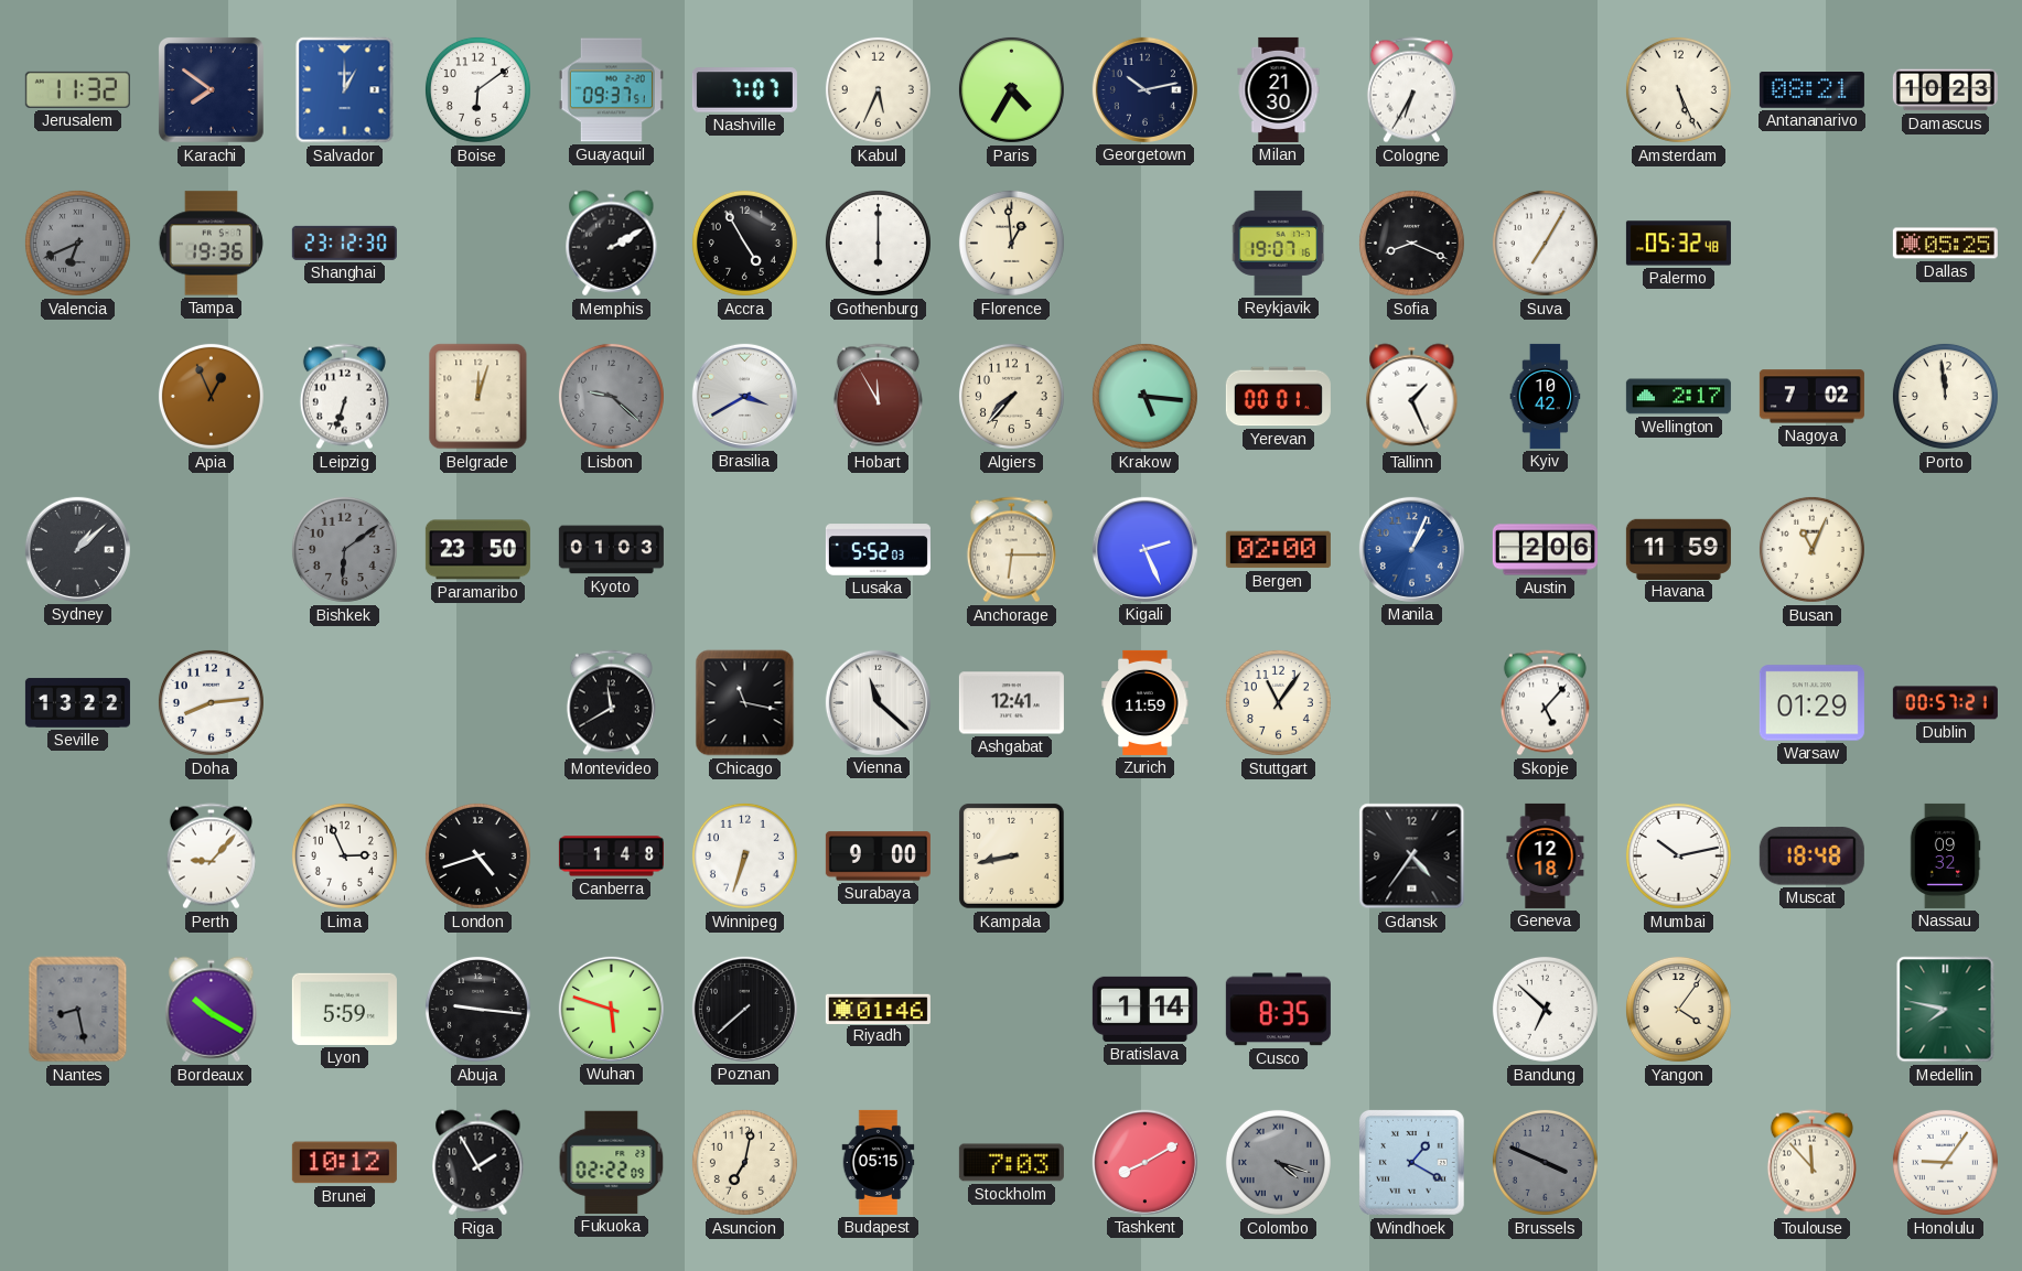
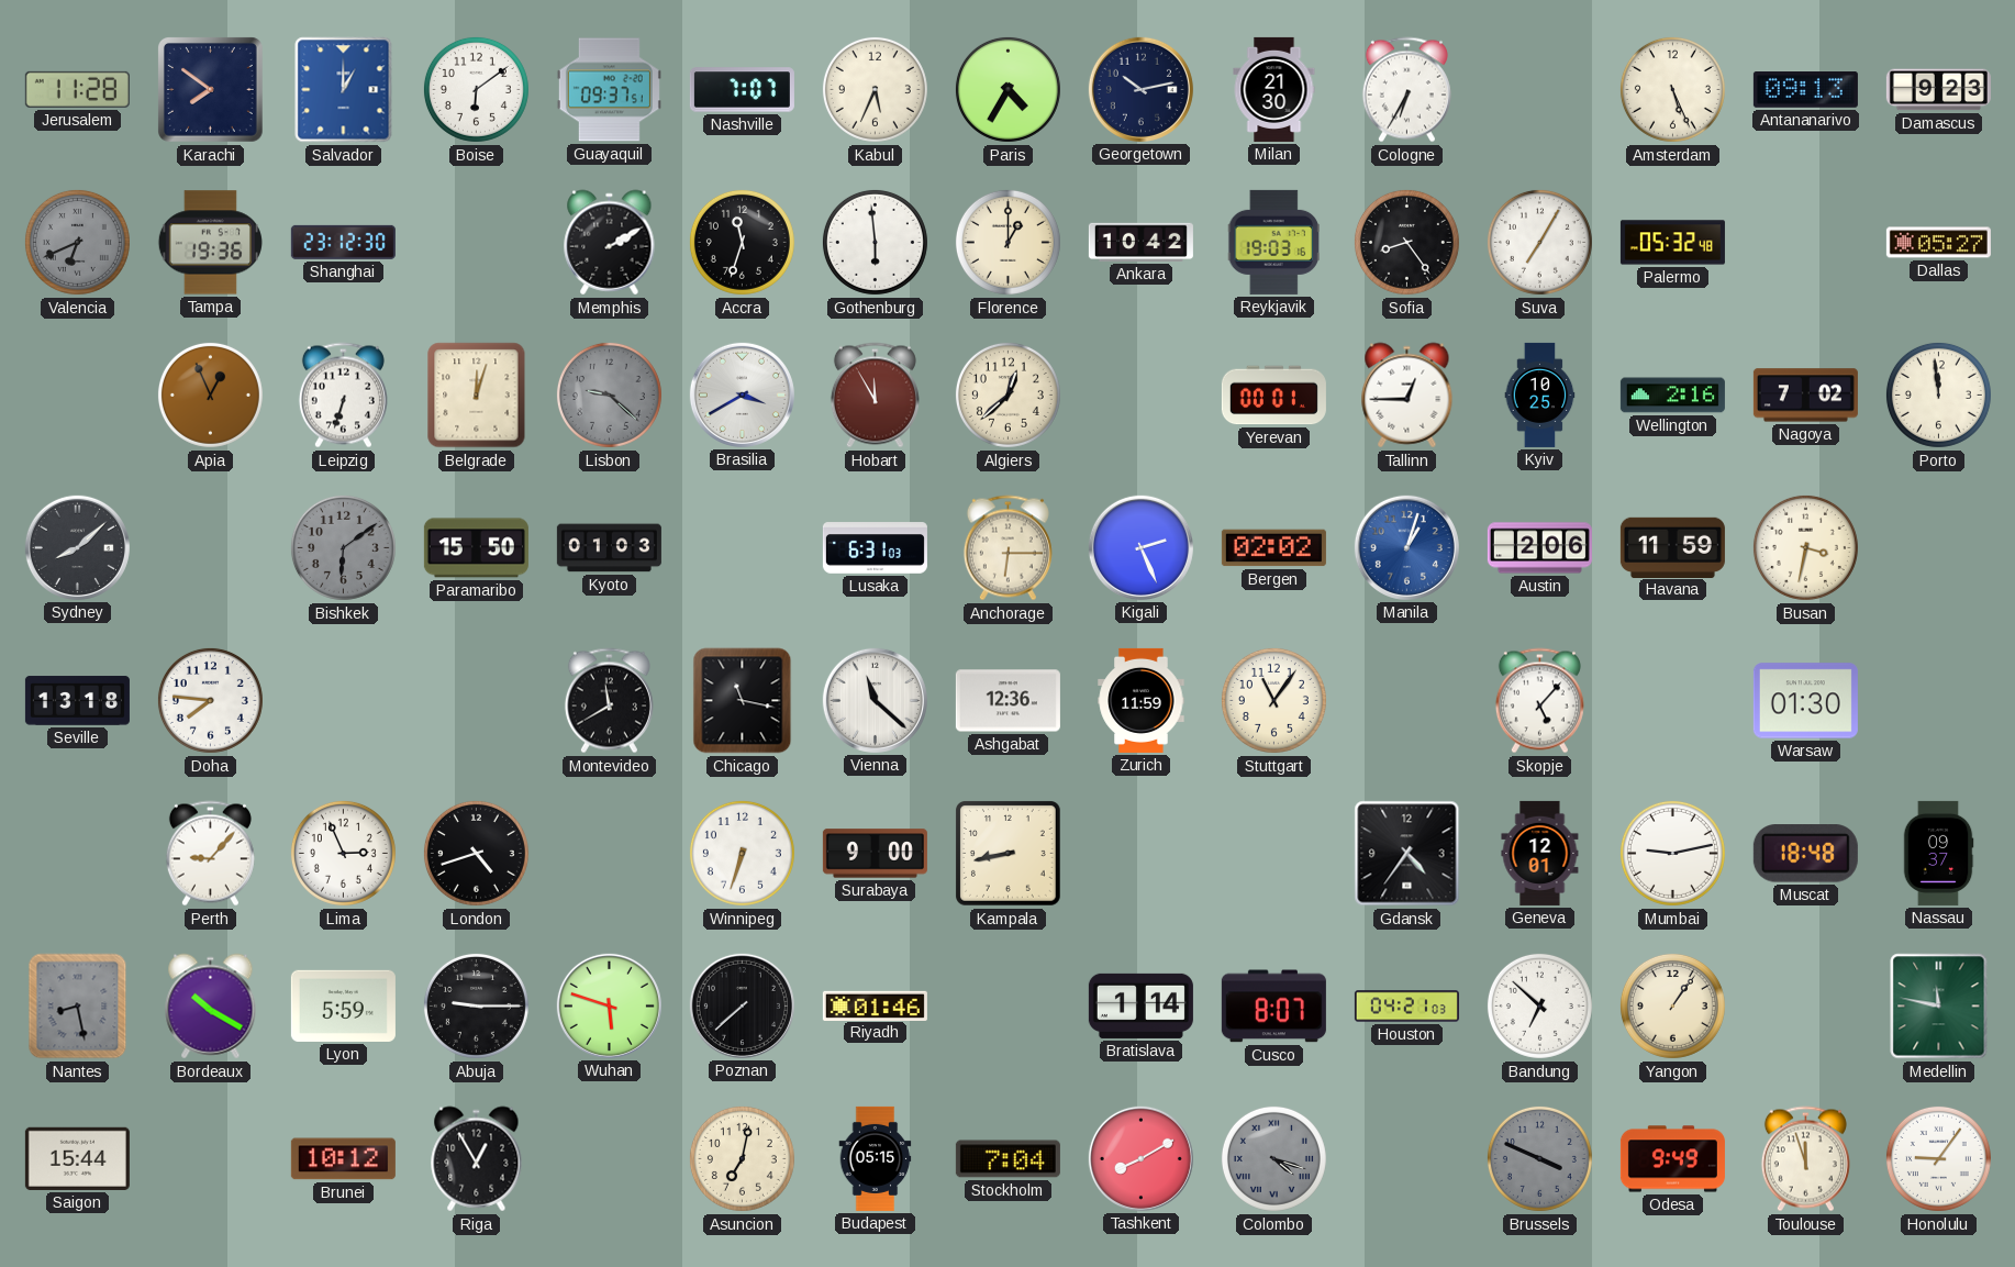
Jerusalem: 11:32 -> 11:28 (77, 89)
Antananarivo: 08:21 -> 09:13 (1805, 90)
Damascus: 10:23 -> 9:23 (1938, 90)
Accra: 4:55 -> 11:33 (742, 242)
Gothenburg: 6:00 -> 5:59 (875, 242)
Florence: 12:59 -> 1:00 (1007, 242)
Ankara: none -> 10:42 (1140, 242)
Reykjavik: 19:07 -> 19:03 (1273, 242)
Sofia: 8:19 -> 8:24 (1406, 242)
Dallas: 05:25 -> 05:27 (1938, 243)
Algiers: 7:37 -> 12:38 (1007, 394)
Krakow: 5:16 -> none (1144, 396)
Tallinn: 1:26 -> 12:45 (1407, 396)
Kyiv: 10:42 -> 10:25 (1540, 394)
Wellington: 2:17 -> 2:16 (1672, 396)
Sydney: 1:08 -> 8:08 (77, 547)
Paramaribo: 23:50 -> 15:50 (476, 548)
Lusaka: 5:52 -> 6:31 (875, 548)
Bergen: 02:00 -> 02:02 (1273, 548)
Manila: 1:04 -> 1:03 (1406, 547)
Busan: 11:04 -> 3:32 (1805, 547)
Seville: 13:22 -> 13:18 (77, 701)
Doha: 8:14 -> 7:46 (210, 700)
Ashgabat: 12:41 -> 12:36 (1007, 701)
Warsaw: 01:29 -> 01:30 (1805, 701)
Dublin: 00:57 -> none (1945, 703)
Canberra: 1:48 -> none (611, 857)
Geneva: 12:18 -> 12:01 (1540, 853)
Mumbai: 10:13 -> 9:13 (1672, 853)
Nassau: 09:32 -> 09:37 (1938, 853)
Abuja: 9:16 -> 9:15 (476, 1005)
Cusco: 8:35 -> 8:07 (1273, 1007)
Houston: none -> 04:21 (1406, 1007)
Yangon: 4:06 -> 1:06 (1672, 1005)
Medellin: 7:47 -> 11:47 (1939, 1007)
Saigon: none -> 15:44 (77, 1158)
Riga: 1:55 -> 12:55 (477, 1159)
Fukuoka: 02:22 -> none (612, 1162)
Stockholm: 7:03 -> 7:04 (1007, 1159)
Windhoek: 1:20 -> none (1411, 1162)
Odesa: none -> 9:49 (1672, 1159)
Toulouse: 11:53 -> 11:57 (1805, 1159)
